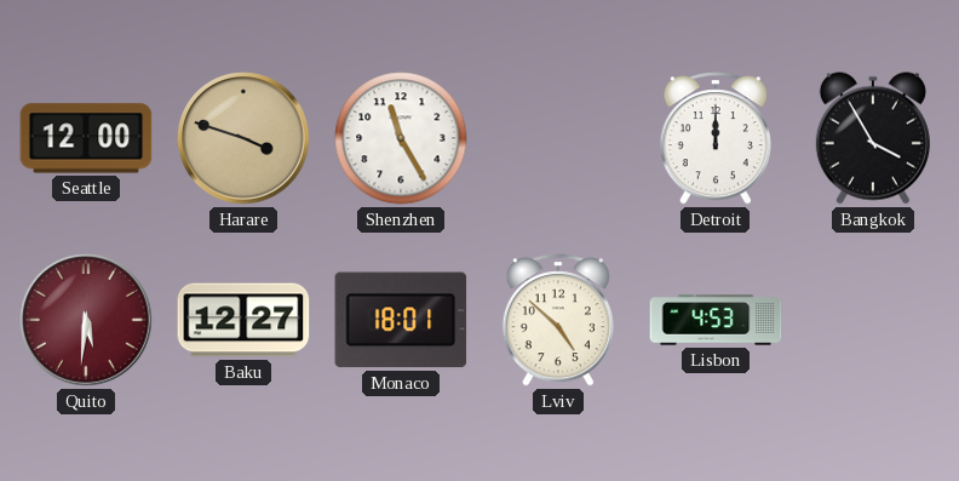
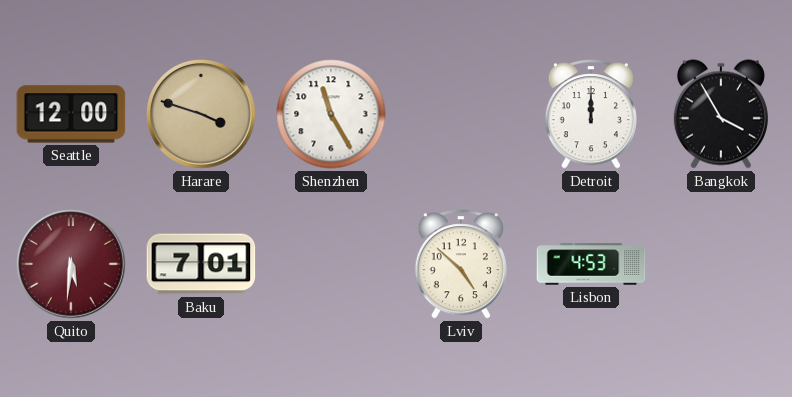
Baku: 12:27 -> 7:01 (201, 264)
Monaco: 18:01 -> none (401, 320)
